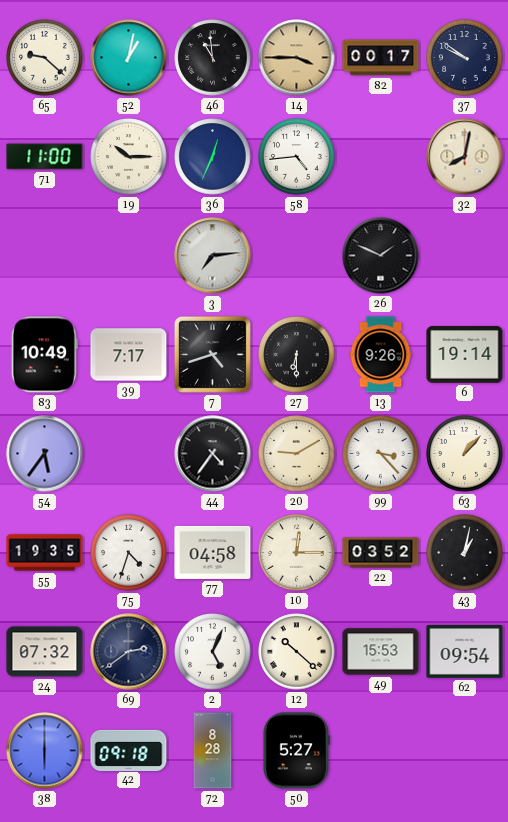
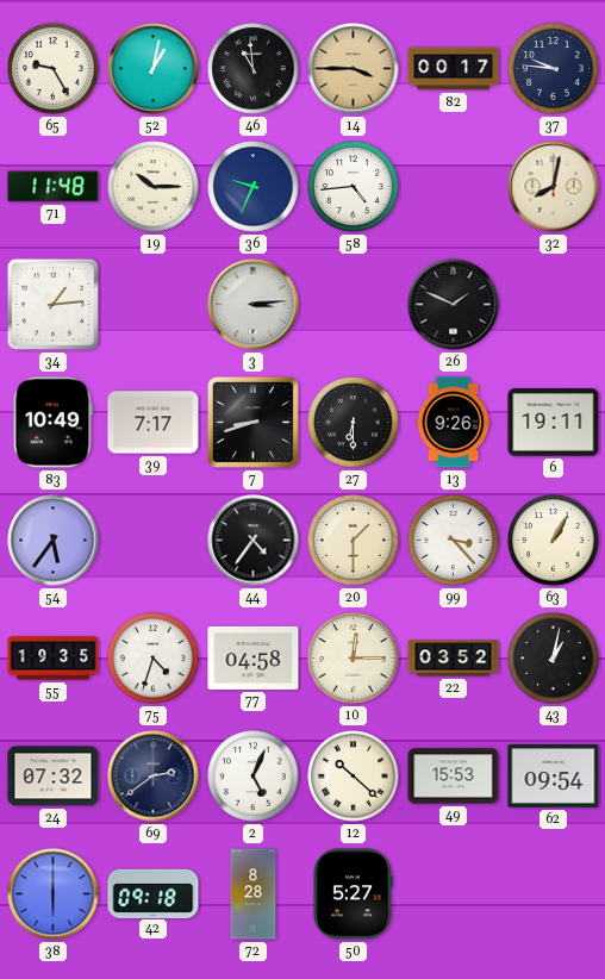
65: 9:22 -> 9:25 (54, 69)
37: 9:51 -> 9:46 (554, 69)
71: 11:00 -> 11:48 (54, 187)
36: 12:34 -> 9:34 (254, 187)
34: none -> 1:14 (54, 305)
3: 7:14 -> 3:14 (254, 305)
7: 4:42 -> 8:42 (252, 422)
6: 19:14 -> 19:11 (554, 423)
20: 9:10 -> 1:30 (354, 541)
63: 1:07 -> 1:05 (554, 541)
